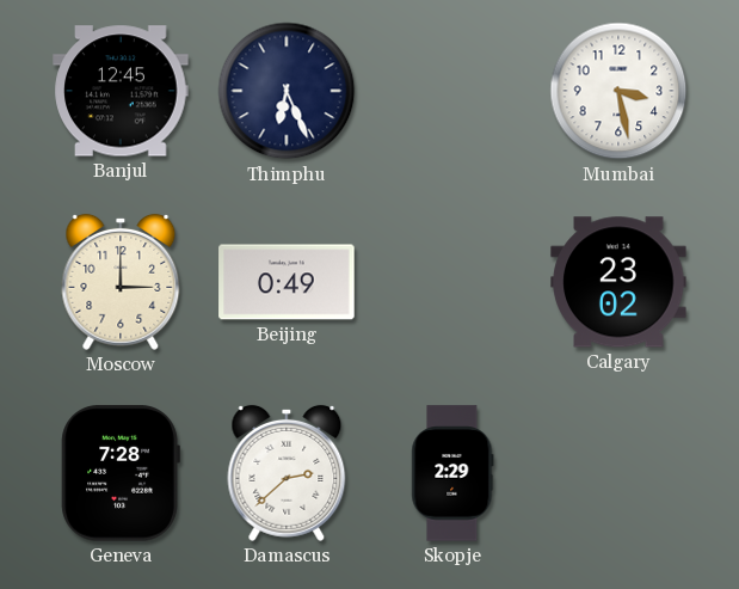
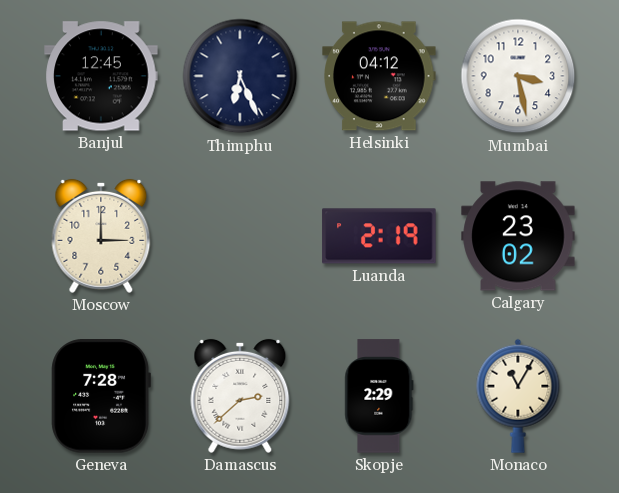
Helsinki: none -> 04:12 (379, 76)
Beijing: 0:49 -> none (287, 282)
Luanda: none -> 2:19 (379, 236)
Monaco: none -> 11:05 (518, 396)
